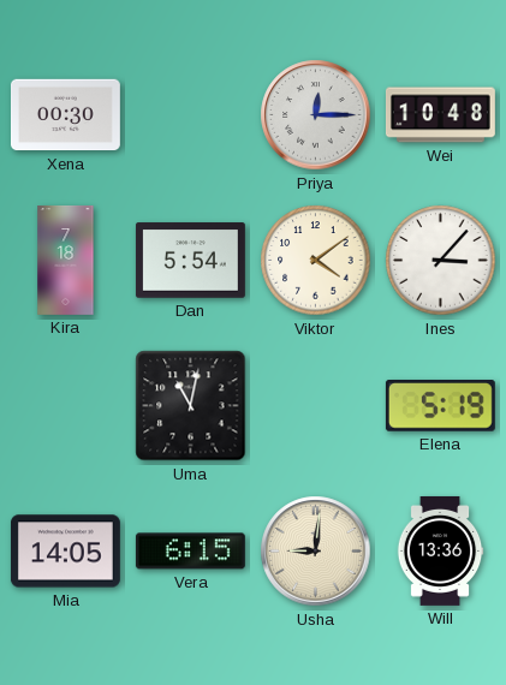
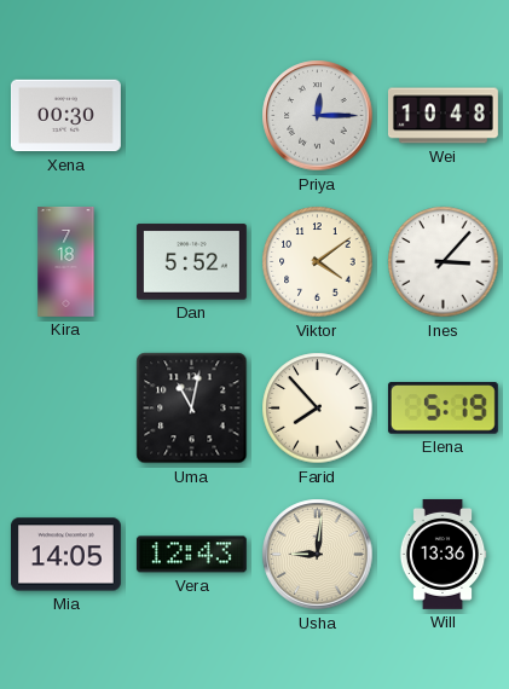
Dan: 5:54 -> 5:52 (191, 262)
Farid: none -> 7:53 (318, 409)
Vera: 6:15 -> 12:43 (191, 555)
